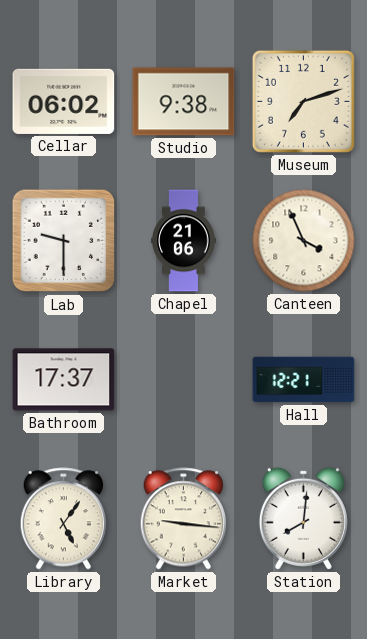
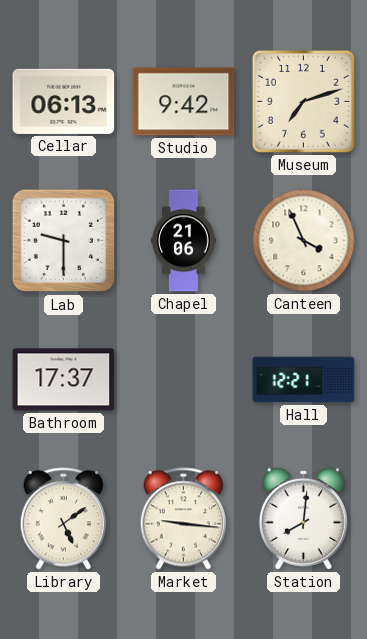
Cellar: 06:02 -> 06:13 (64, 101)
Studio: 9:38 -> 9:42 (184, 102)
Library: 5:06 -> 5:09 (64, 519)
